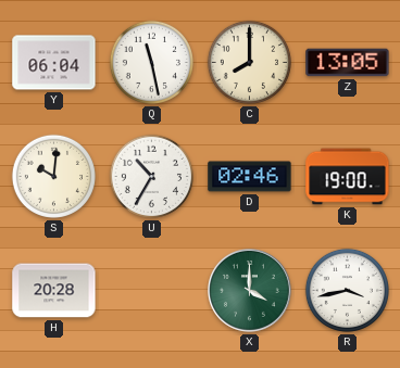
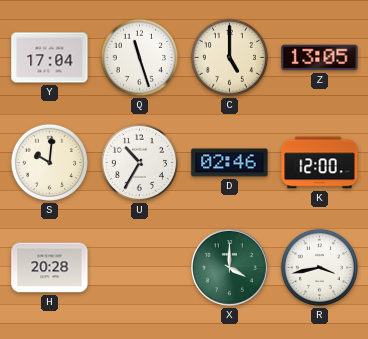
Y: 06:04 -> 17:04 (50, 58)
Q: 11:28 -> 11:27 (139, 57)
C: 8:00 -> 5:00 (229, 57)
K: 19:00 -> 12:00 (320, 163)
